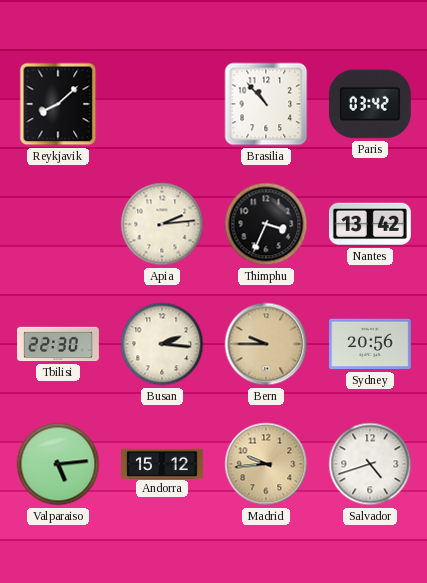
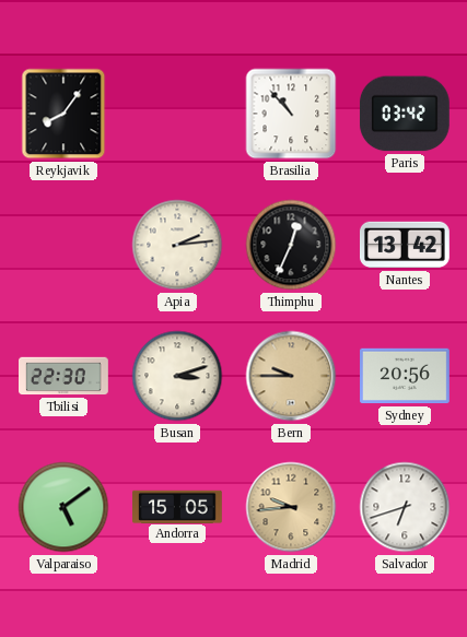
Reykjavik: 8:08 -> 8:06 (63, 114)
Thimphu: 3:34 -> 12:34 (291, 245)
Busan: 2:16 -> 3:12 (177, 376)
Valparaiso: 5:14 -> 5:09 (63, 507)
Andorra: 15:12 -> 15:05 (178, 506)
Salvador: 4:42 -> 6:42 (405, 507)
